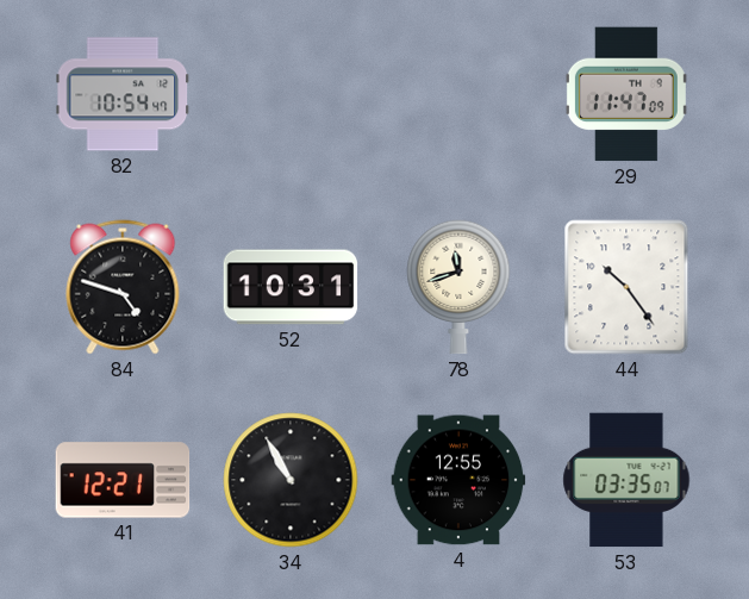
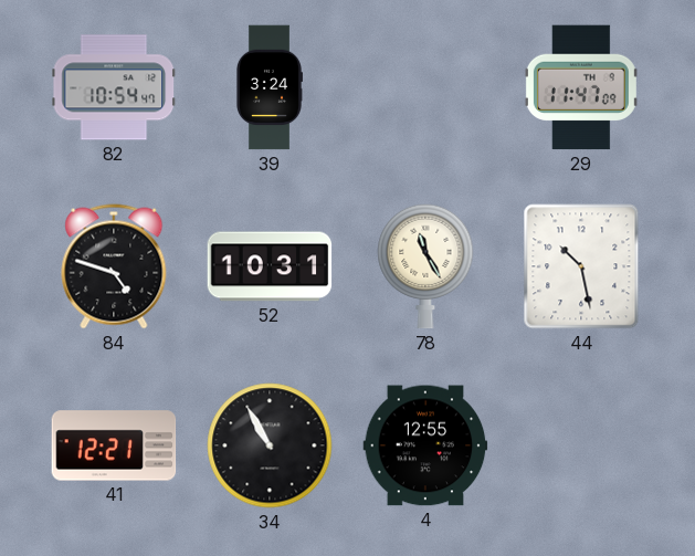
39: none -> 3:24 (268, 87)
78: 11:42 -> 11:25 (425, 266)
44: 10:24 -> 10:28 (581, 266)
53: 03:35 -> none (626, 480)
